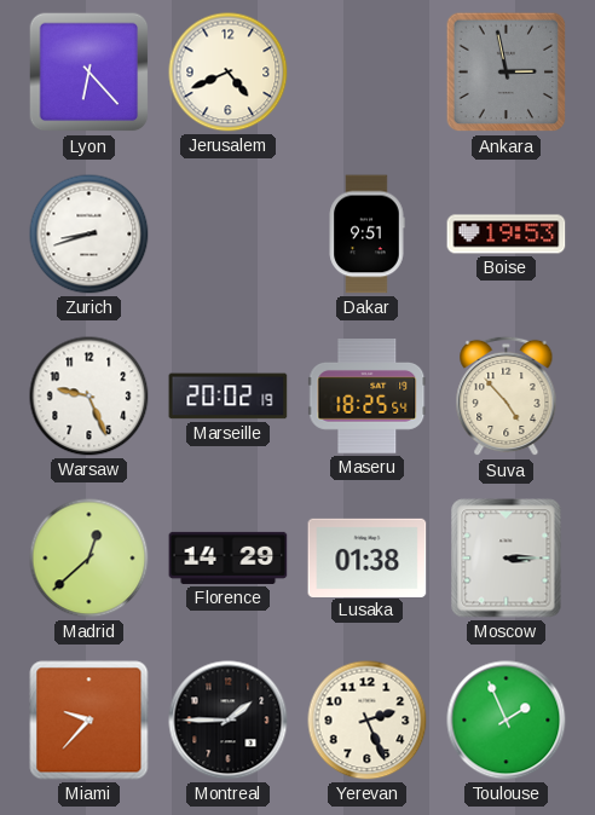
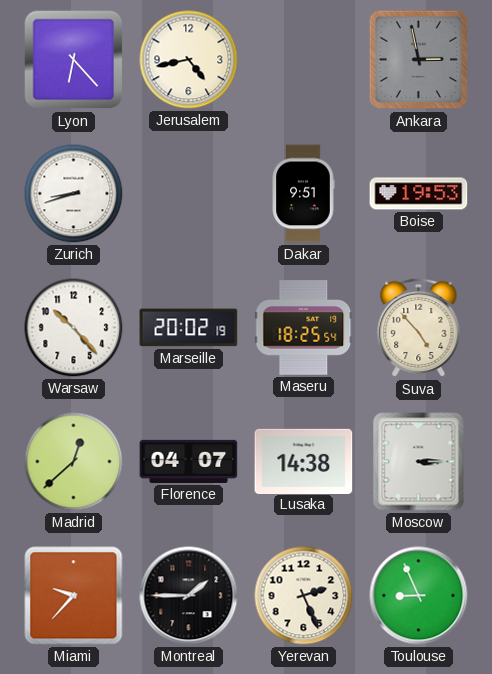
Jerusalem: 4:41 -> 4:43 (189, 60)
Warsaw: 9:26 -> 10:23 (74, 328)
Florence: 14:29 -> 04:07 (189, 461)
Lusaka: 01:38 -> 14:38 (304, 461)
Toulouse: 1:56 -> 8:56 (419, 596)
